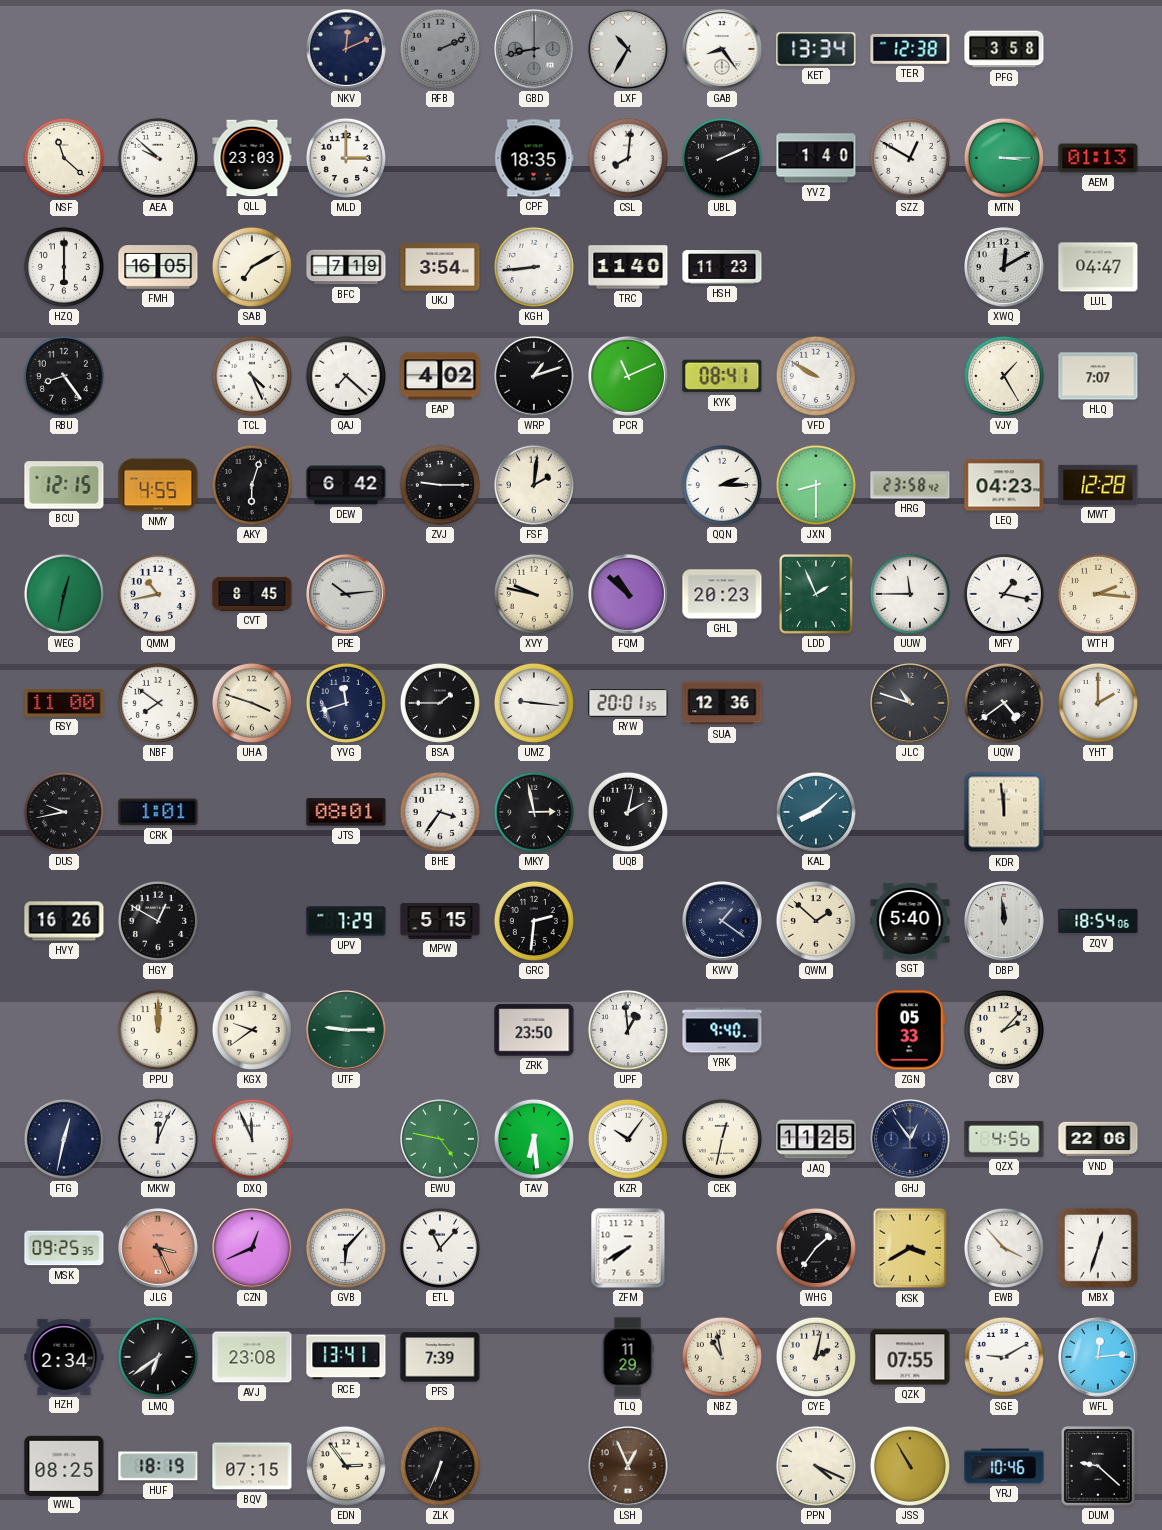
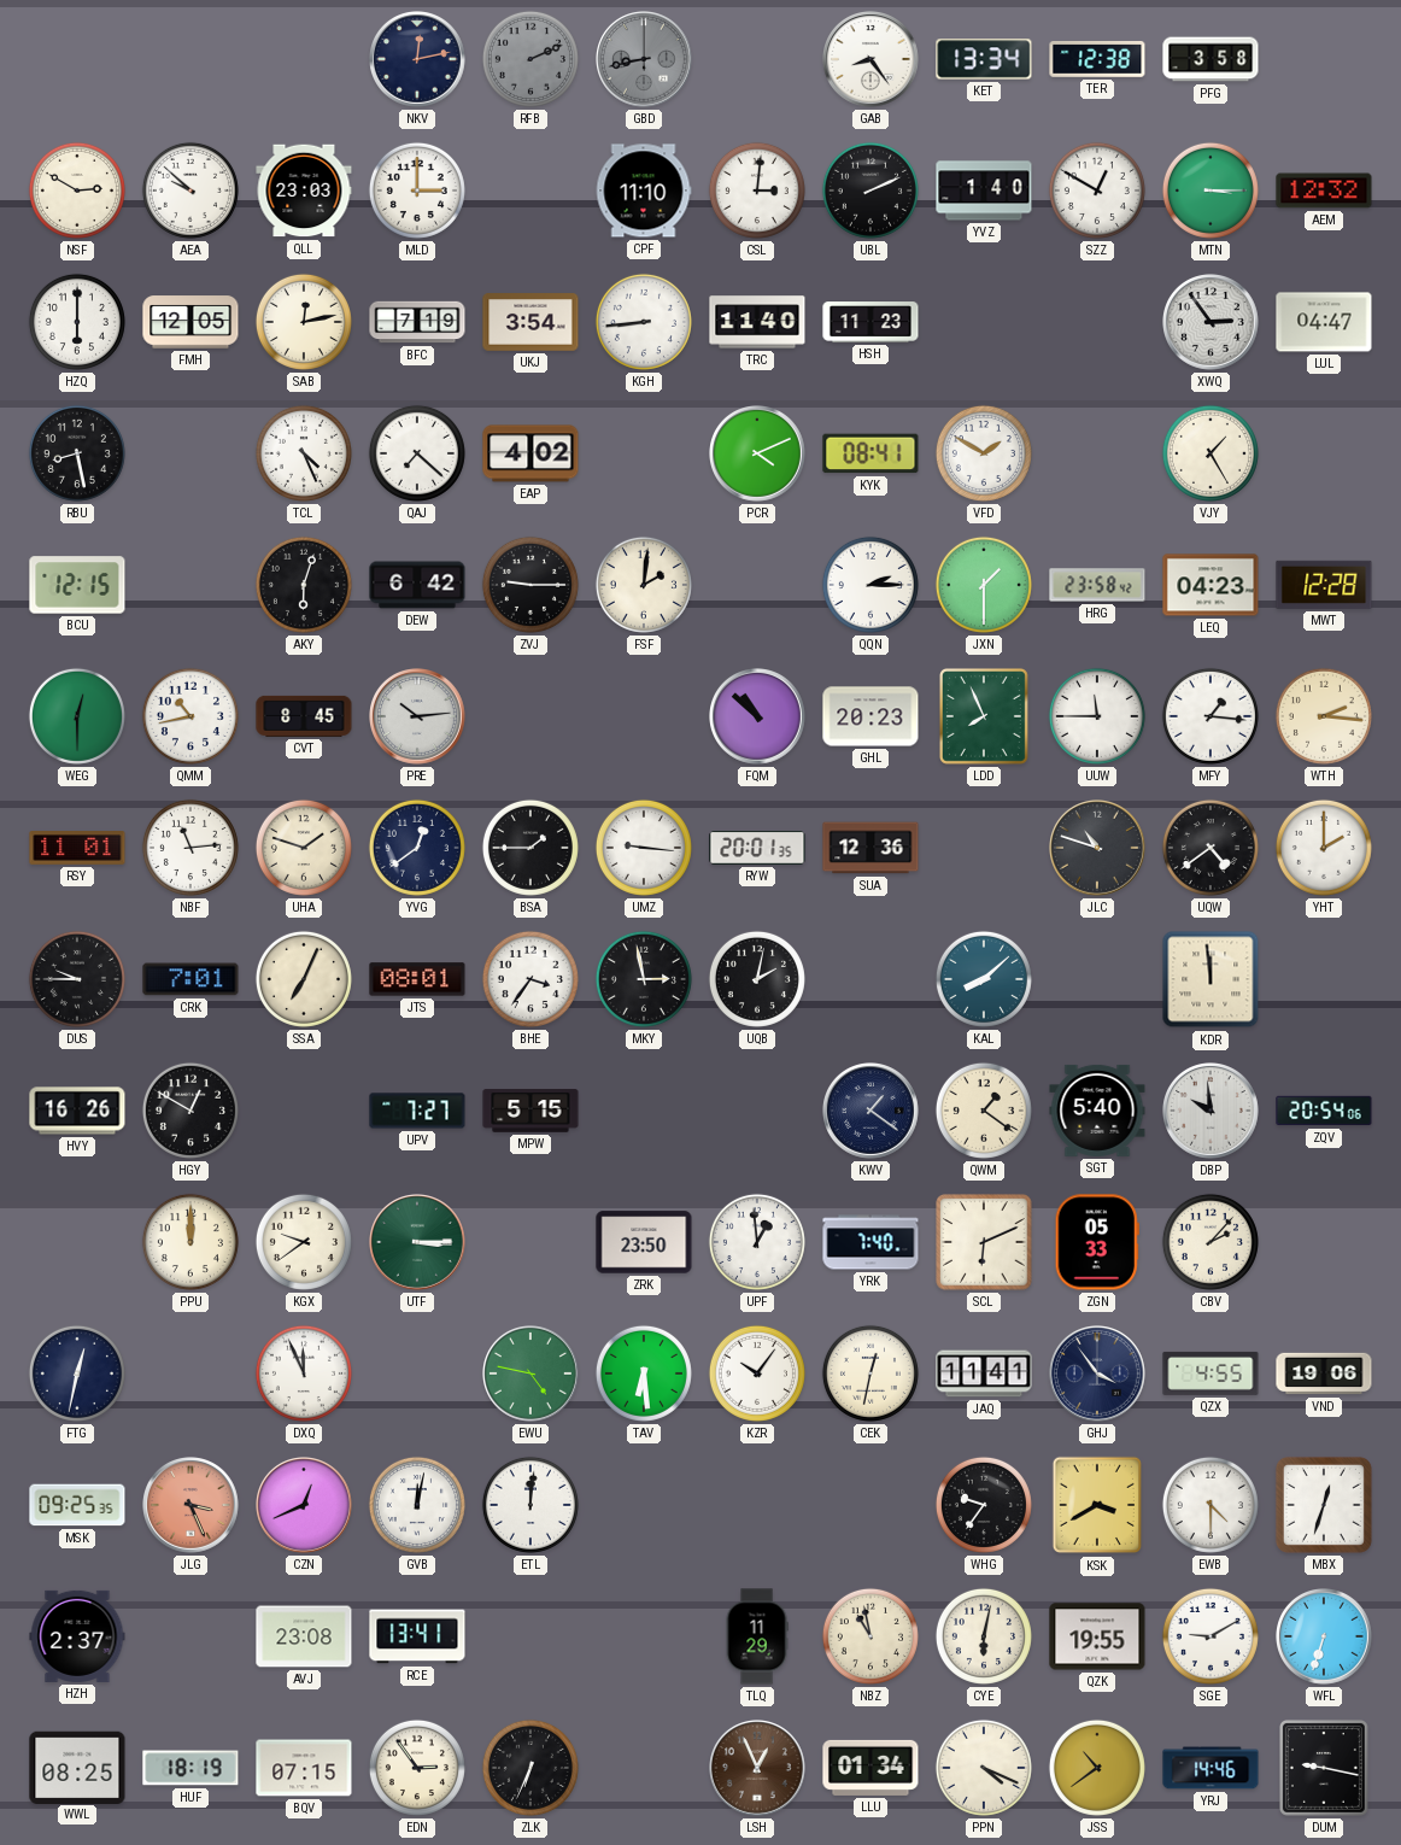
NKV: 12:11 -> 12:13 (418, 60)
LXF: 10:35 -> none (629, 50)
NSF: 11:22 -> 2:50 (77, 191)
CPF: 18:35 -> 11:10 (644, 191)
CSL: 8:01 -> 3:01 (757, 191)
AEM: 01:13 -> 12:32 (1324, 191)
FMH: 16:05 -> 12:05 (190, 322)
SAB: 7:10 -> 12:13 (304, 322)
XWQ: 12:10 -> 2:54 (1212, 323)
RBU: 8:24 -> 8:28 (77, 453)
WRP: 1:12 -> none (535, 377)
PCR: 11:11 -> 4:11 (758, 455)
VFD: 9:50 -> 1:50 (984, 453)
HLQ: 7:07 -> none (1098, 376)
NMY: 4:55 -> none (158, 485)
JXN: 8:30 -> 1:30 (984, 585)
WEG: 12:32 -> 12:30 (77, 716)
XVY: 9:47 -> none (534, 594)
LDD: 1:56 -> 7:56 (984, 716)
MFY: 1:17 -> 1:16 (1211, 716)
RSY: 11:00 -> 11:01 (77, 849)
NBF: 7:51 -> 11:14 (190, 848)
UHA: 3:48 -> 1:48 (304, 848)
YVG: 11:42 -> 12:39 (417, 848)
DUS: 9:43 -> 9:45 (77, 979)
CRK: 1:01 -> 7:01 (190, 979)
SSA: none -> 7:04 (304, 979)
UPV: 7:29 -> 7:27 (417, 1111)
GRC: 2:31 -> none (534, 921)
QWM: 1:52 -> 1:21 (984, 1111)
DBP: 11:59 -> 9:59 (1212, 1112)
ZQV: 18:54 -> 20:54 (1324, 1111)
UTF: 9:15 -> 3:15 (418, 1243)
YRK: 9:40 -> 7:40 (871, 1242)
SCL: none -> 6:11 (984, 1242)
MKW: 12:04 -> none (158, 1139)
JAQ: 11:25 -> 11:41 (984, 1373)
GHJ: 12:54 -> 3:54 (1098, 1375)
QZX: 4:56 -> 4:55 (1211, 1373)
VND: 22:06 -> 19:06 (1324, 1373)
GVB: 6:07 -> 12:02 (417, 1505)
ETL: 11:07 -> 12:01 (530, 1505)
ZFM: 7:40 -> none (628, 1248)
WHG: 1:36 -> 9:36 (984, 1505)
EWB: 3:53 -> 4:30 (1211, 1505)
HZH: 2:34 -> 2:37 (77, 1636)
LMQ: 6:39 -> none (158, 1357)
PFS: 7:39 -> none (440, 1357)
CYE: 2:02 -> 6:02 (984, 1636)
QZK: 07:55 -> 19:55 (1097, 1636)
WFL: 12:14 -> 6:33 (1325, 1638)
LLU: none -> 01:34 (871, 1768)
JSS: 10:55 -> 10:39 (1097, 1768)
YRJ: 10:46 -> 14:46 (1211, 1768)
DUM: 9:22 -> 9:17 (1324, 1768)
